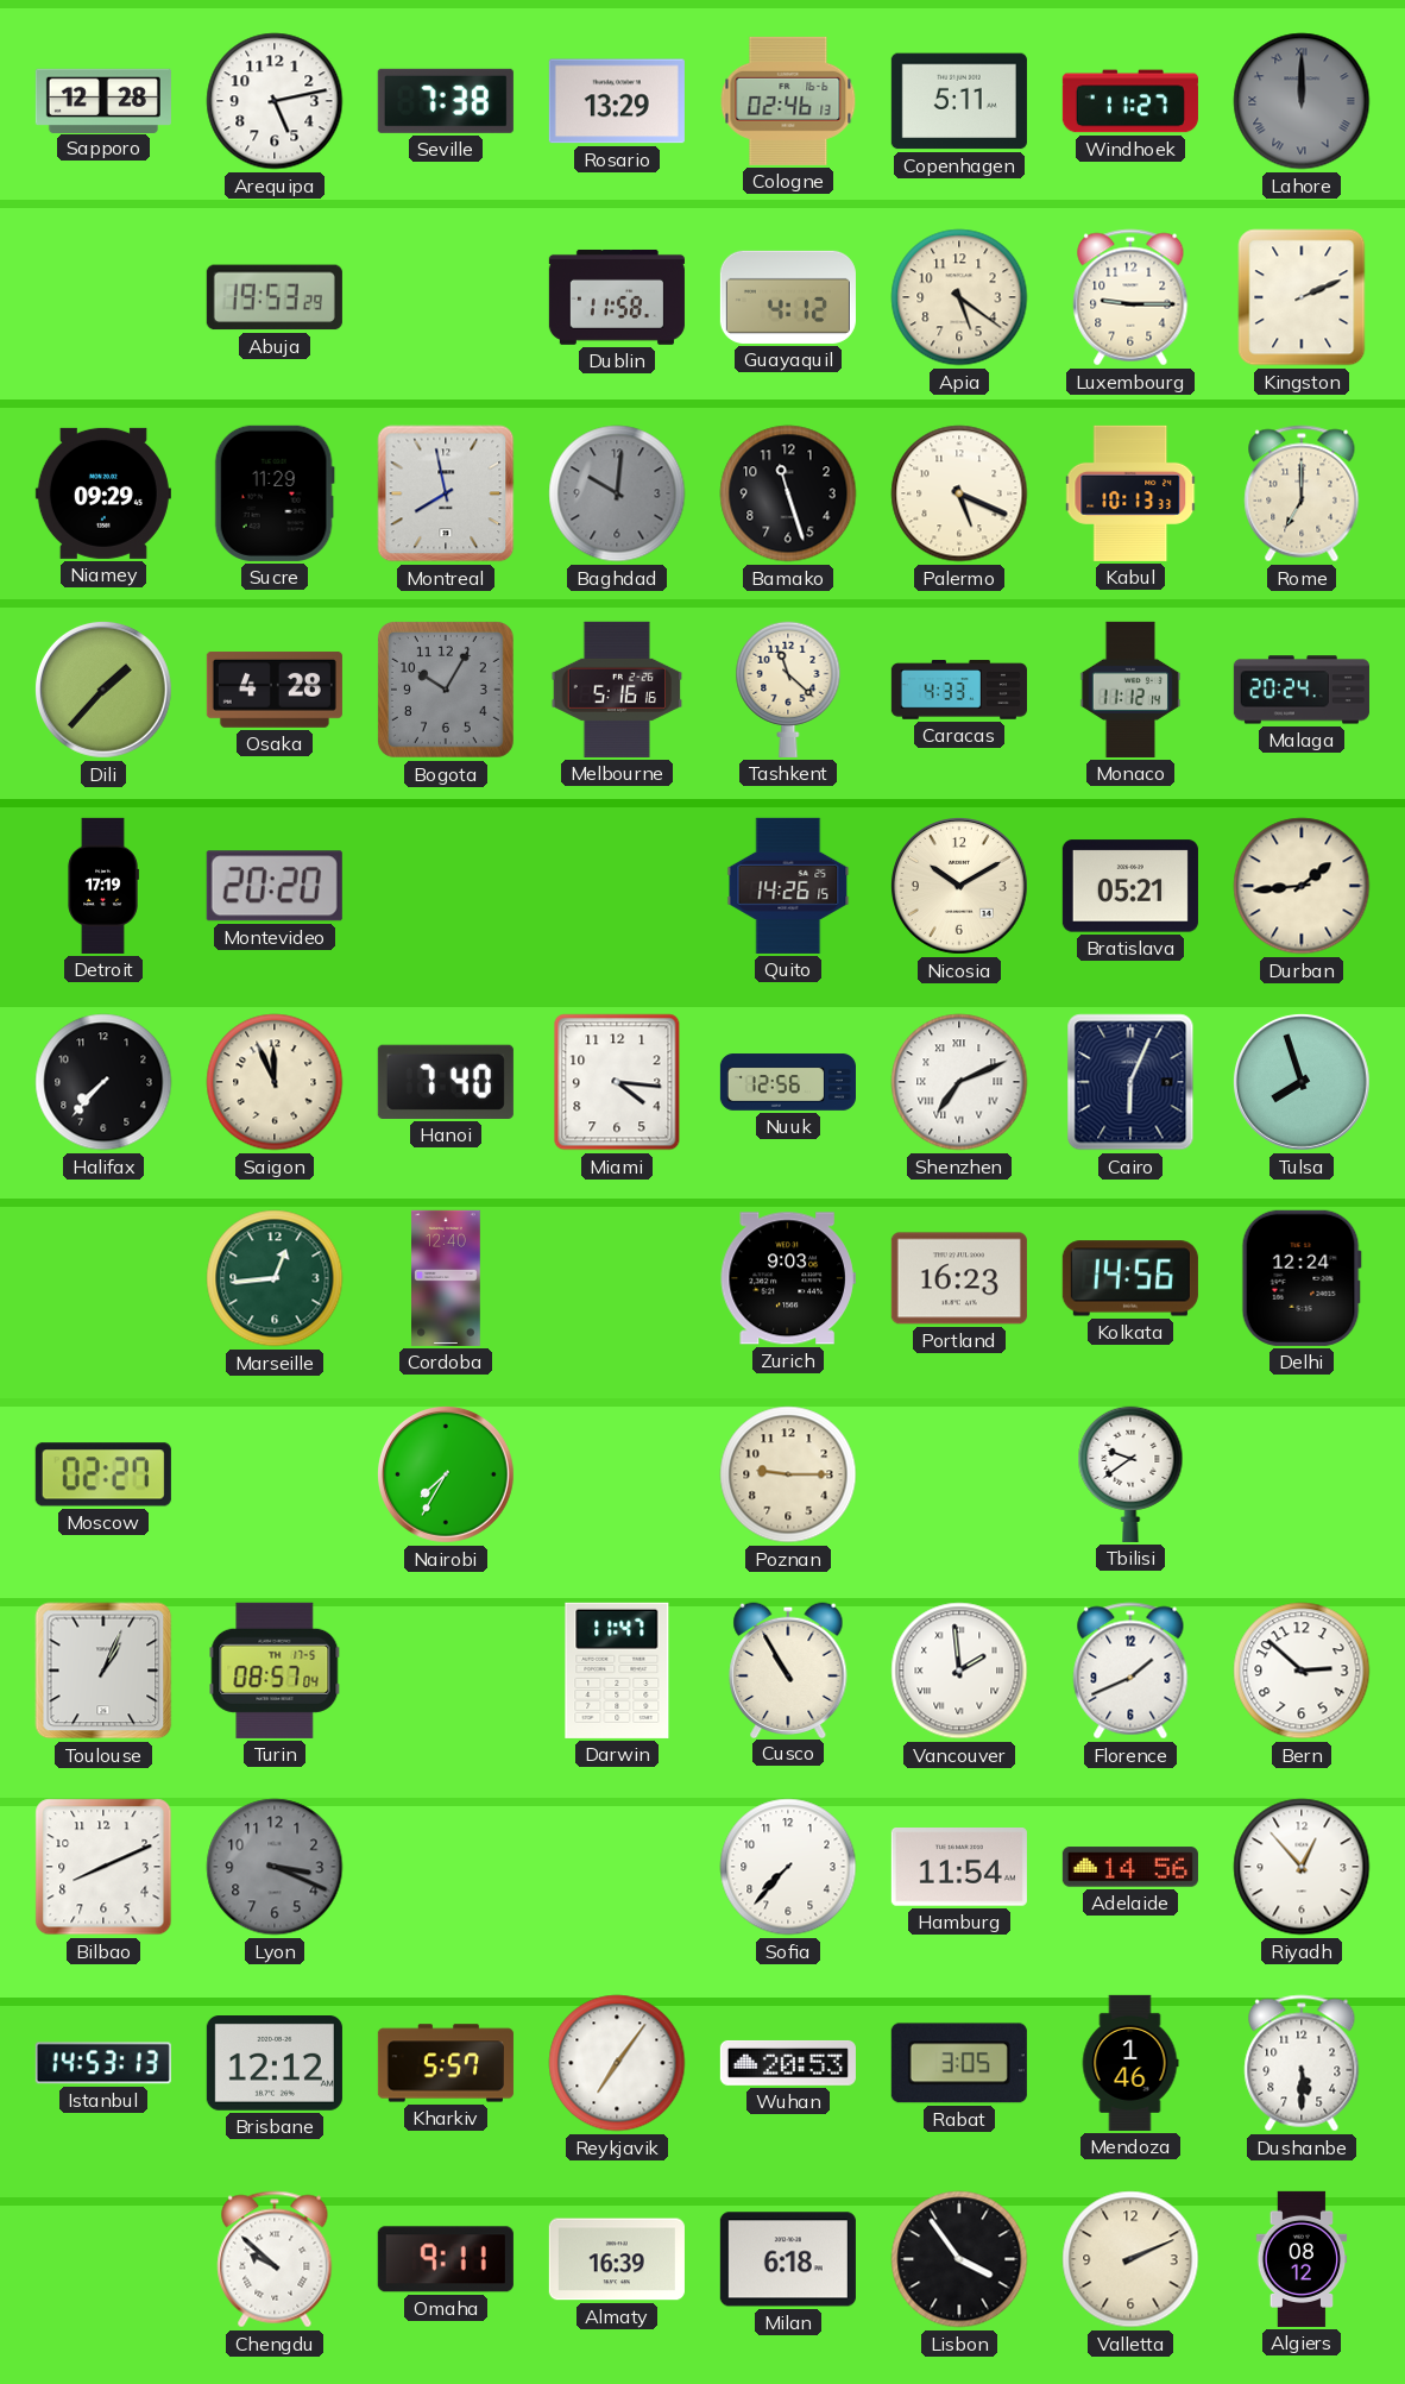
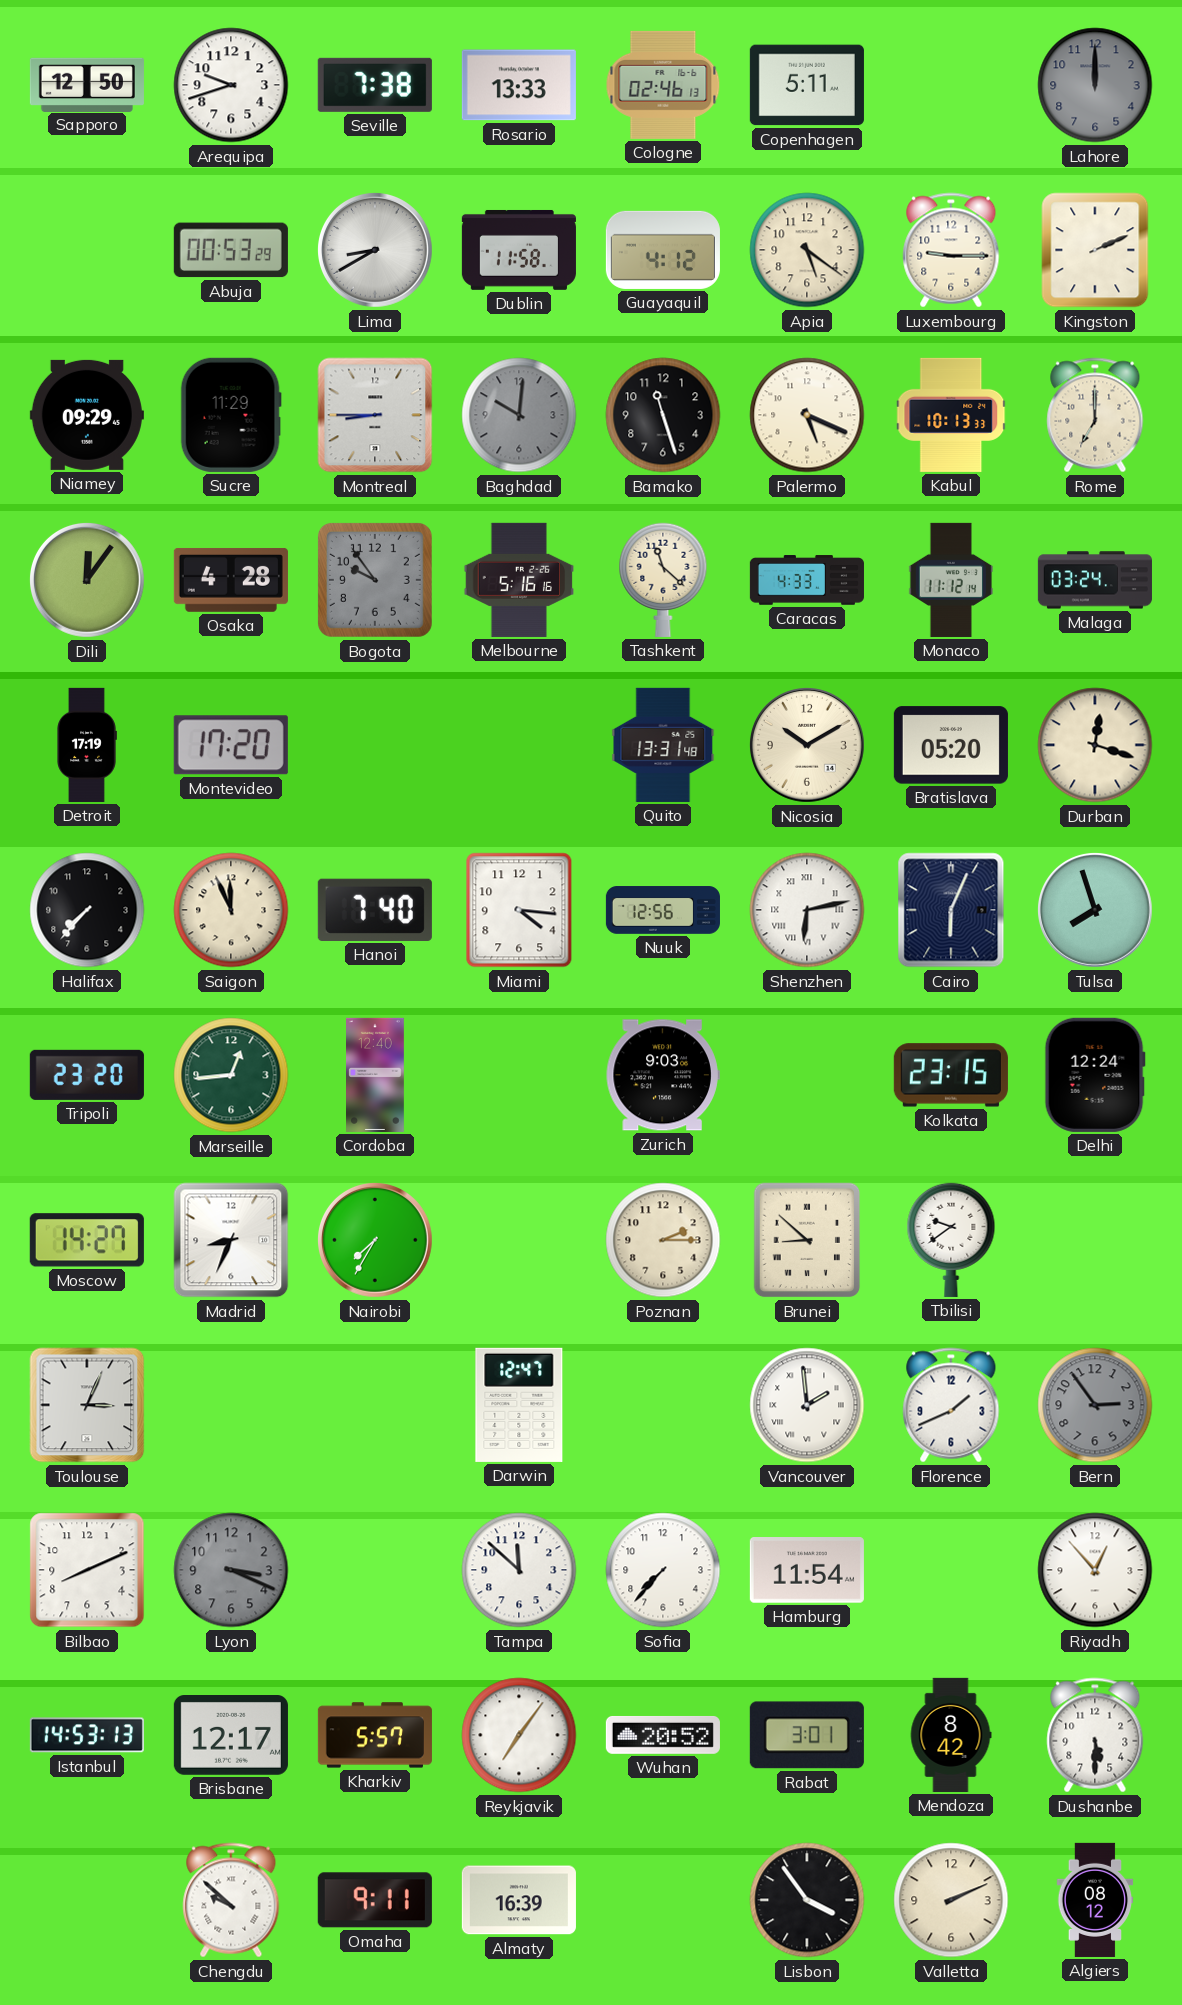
Sapporo: 12:28 -> 12:50 (87, 84)
Arequipa: 5:13 -> 9:42 (231, 85)
Rosario: 13:29 -> 13:33 (519, 85)
Windhoek: 11:27 -> none (1130, 101)
Lahore numerals: Roman -> Arabic (1095, 85)
Abuja: 19:53 -> 00:53 (231, 250)
Lima: none -> 8:40 (375, 250)
Montreal: 7:58 -> 8:45 (375, 415)
Dili: 1:37 -> 12:06 (87, 580)
Bogota: 10:05 -> 9:54 (375, 580)
Malaga: 20:24 -> 03:24 (1095, 580)
Montevideo: 20:20 -> 17:20 (231, 745)
Quito: 14:26 -> 13:31 (663, 745)
Bratislava: 05:21 -> 05:20 (951, 745)
Durban: 1:44 -> 12:18 (1095, 745)
Shenzhen: 7:11 -> 6:13 (807, 910)
Tripoli: none -> 23:20 (87, 1075)
Portland: 16:23 -> none (959, 1278)
Kolkata: 14:56 -> 23:15 (951, 1075)
Moscow: 02:27 -> 14:27 (87, 1240)
Madrid: none -> 8:34 (231, 1240)
Poznan: 9:15 -> 2:15 (663, 1240)
Brunei: none -> 8:52 (807, 1240)
Toulouse: 1:04 -> 3:04 (87, 1405)
Turin: 08:57 -> none (275, 1671)
Darwin: 11:47 -> 12:47 (519, 1405)
Cusco: 10:55 -> none (788, 1669)
Bern: 2:52 -> 2:54 (1095, 1405)
Bern dial: white -> grey (1095, 1405)
Tampa: none -> 11:52 (519, 1570)
Adelaide: 14:56 -> none (1130, 1867)
Brisbane: 12:12 -> 12:17 (231, 1736)
Wuhan: 20:53 -> 20:52 (663, 1735)
Rabat: 3:05 -> 3:01 (807, 1735)
Mendoza: 1:46 -> 8:42 (951, 1735)
Milan: 6:18 -> none (788, 2259)
